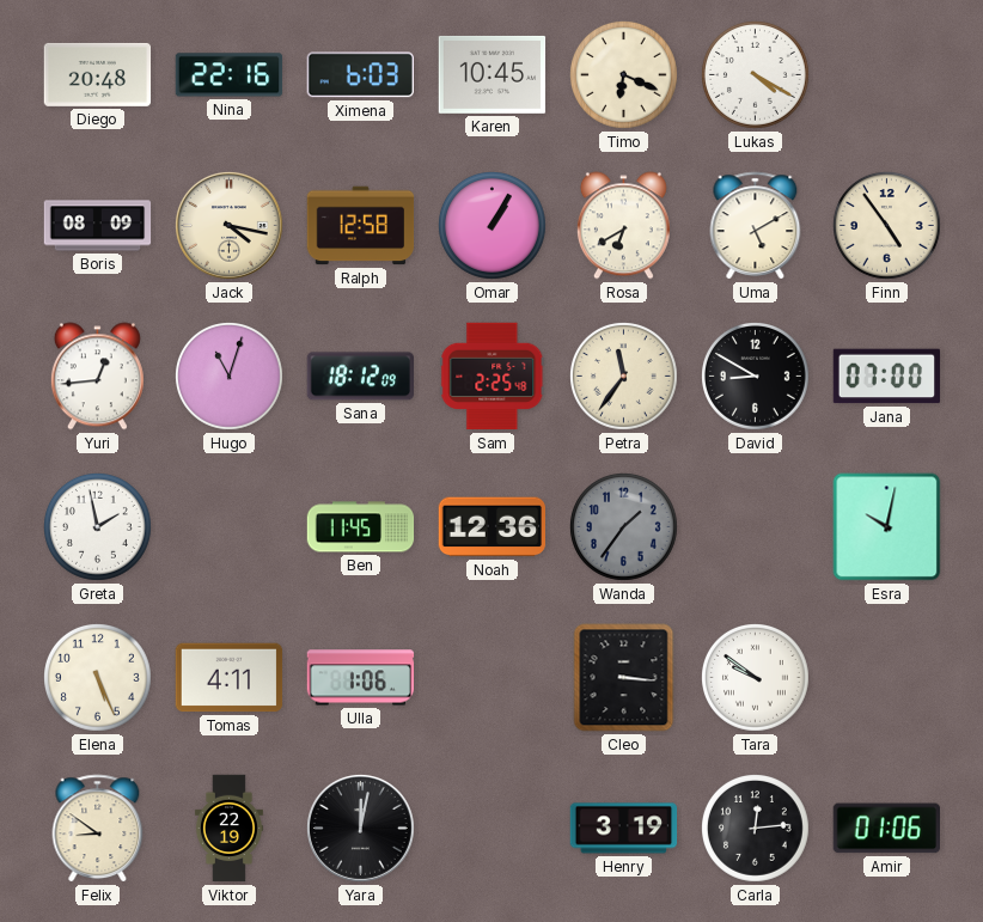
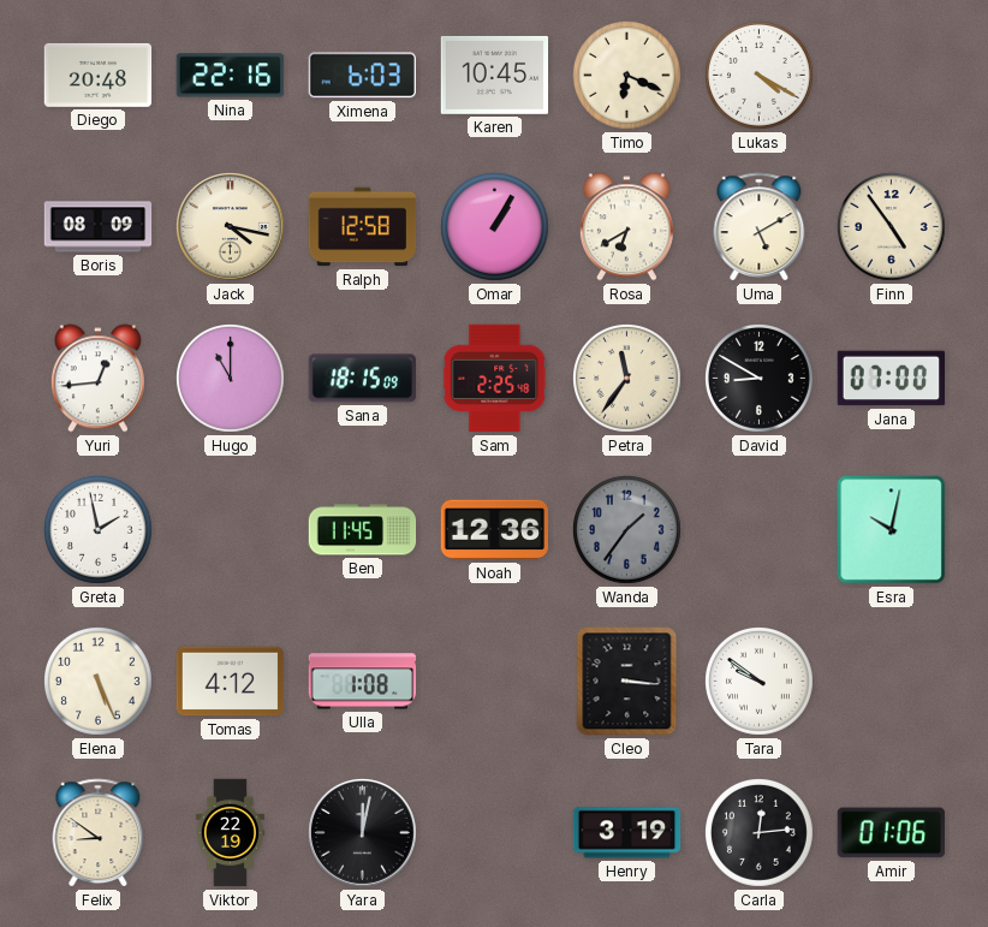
Hugo: 11:03 -> 11:00 (231, 379)
Sana: 18:12 -> 18:15 (362, 379)
Tomas: 4:11 -> 4:12 (231, 682)
Ulla: 1:06 -> 1:08 (363, 682)
